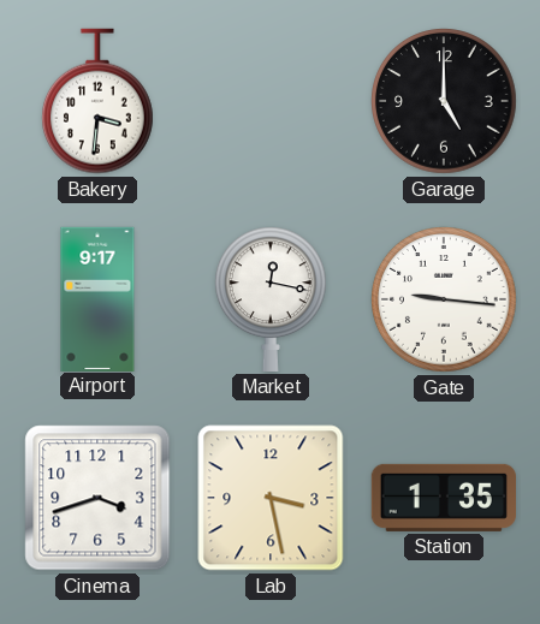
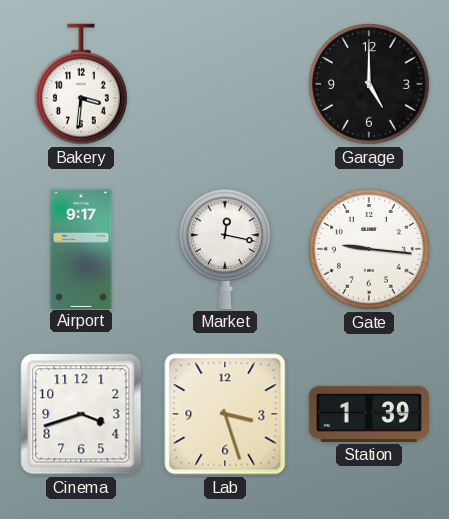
Lab: 3:28 -> 3:27 (225, 414)
Station: 1:35 -> 1:39 (368, 414)
